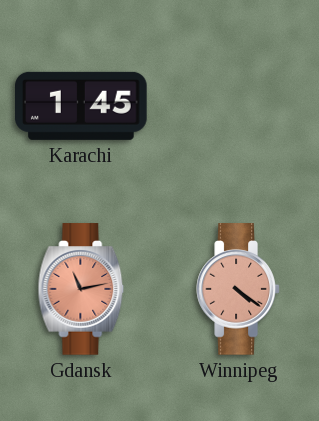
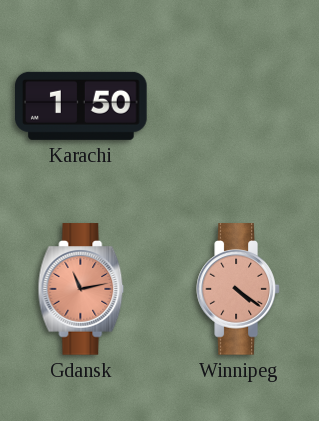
Karachi: 1:45 -> 1:50 (81, 106)
